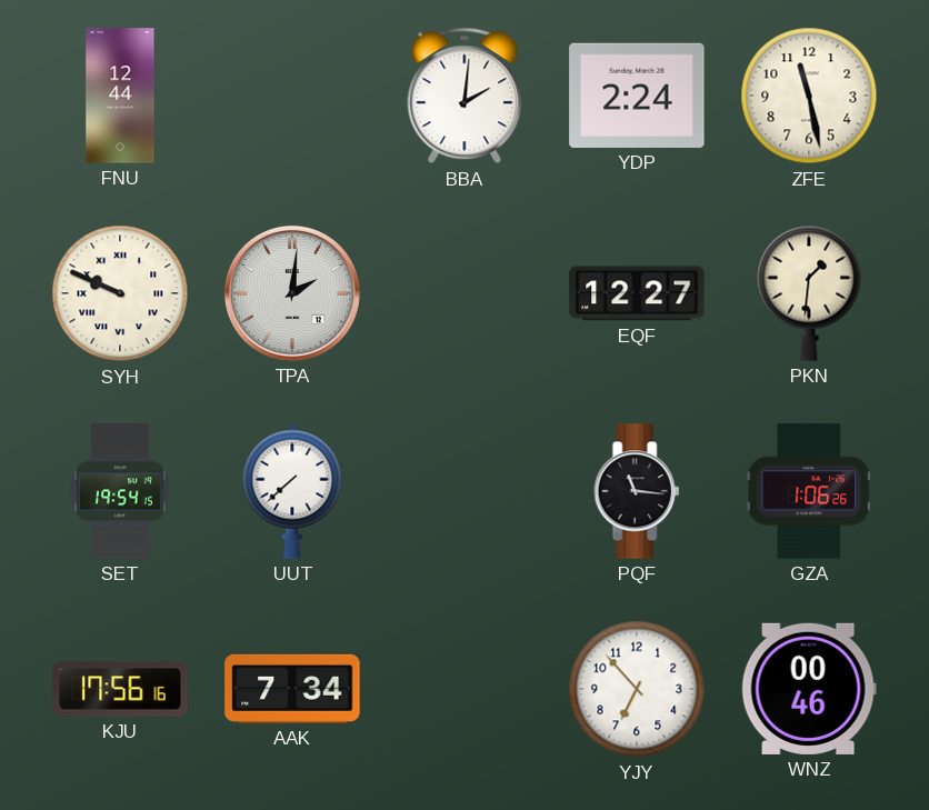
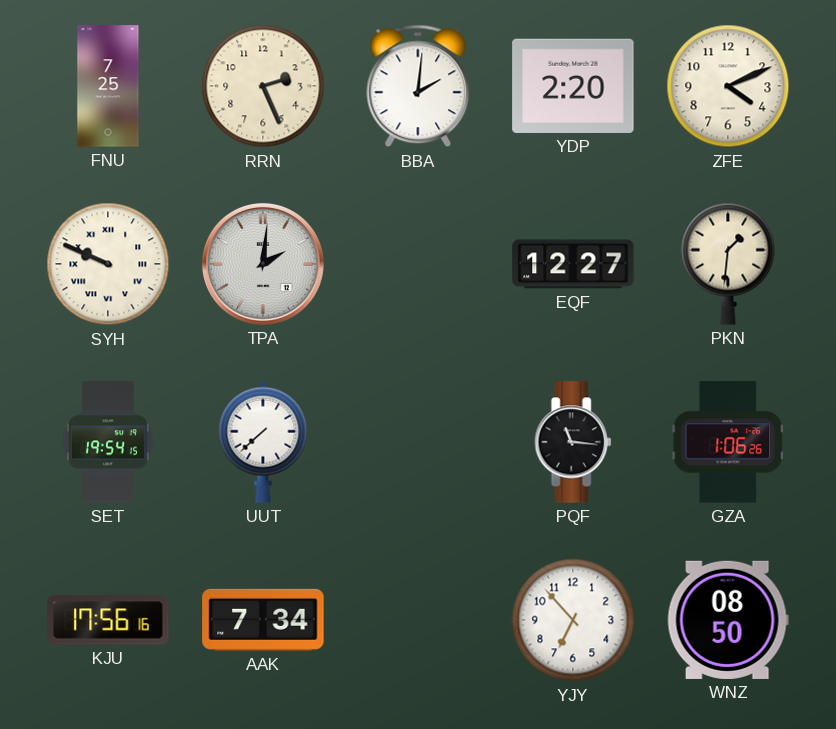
FNU: 12:44 -> 7:25 (108, 86)
RRN: none -> 2:26 (263, 86)
YDP: 2:24 -> 2:20 (573, 86)
ZFE: 11:28 -> 4:11 (728, 86)
WNZ: 00:46 -> 08:50 (728, 620)
